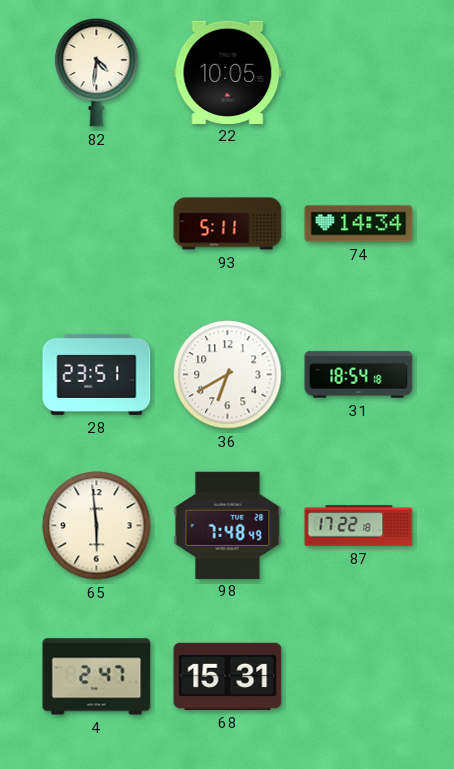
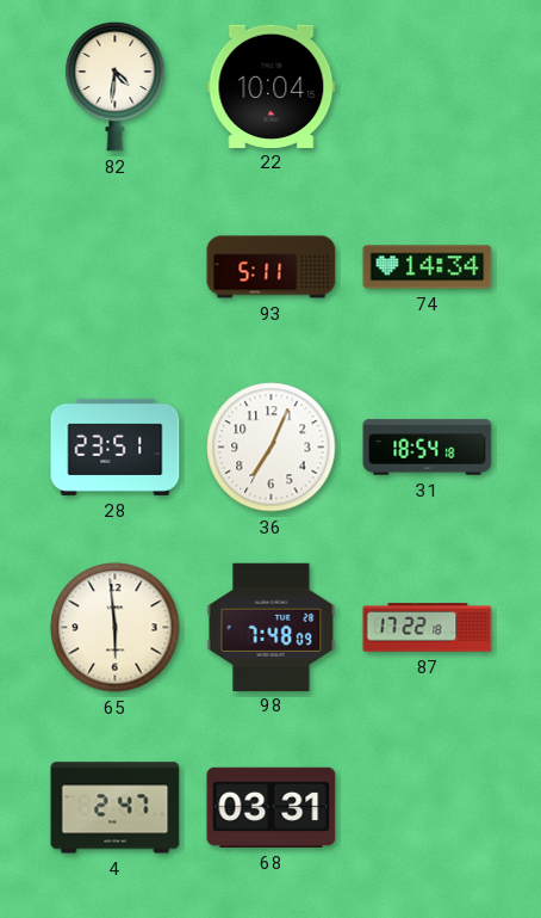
22: 10:05 -> 10:04 (272, 86)
36: 6:40 -> 7:04 (272, 448)
98: 7:48:49 -> 7:48:09 (272, 627)
68: 15:31 -> 03:31 (272, 807)
